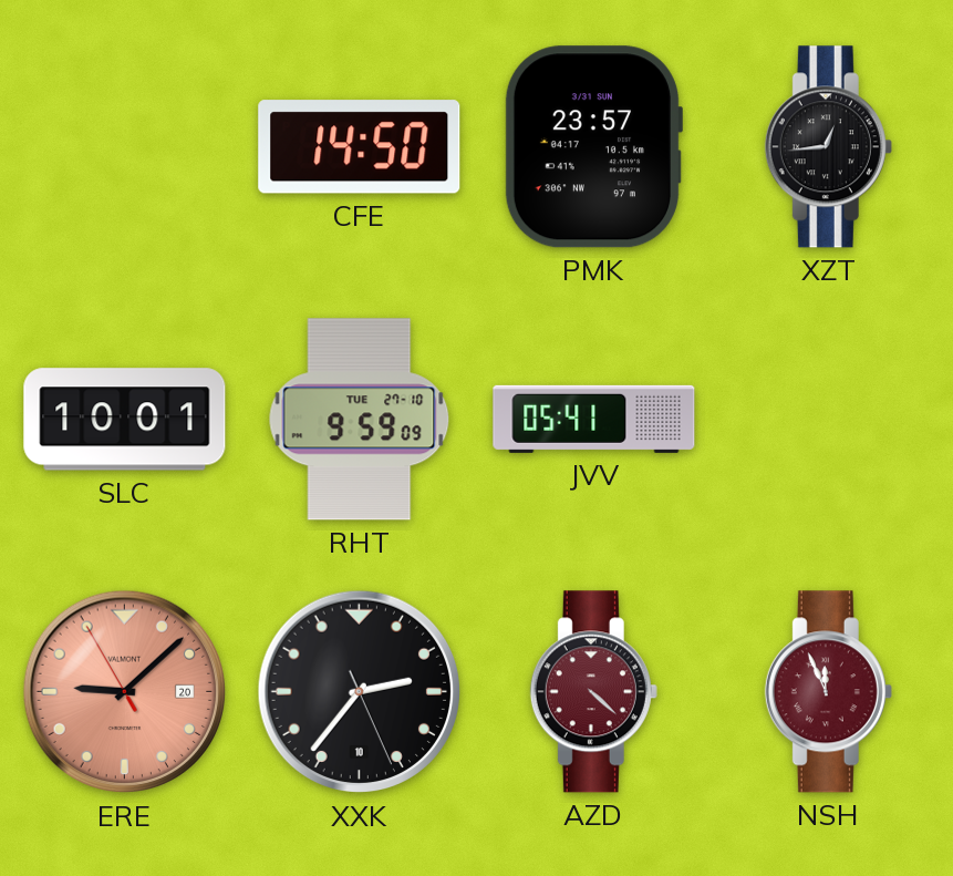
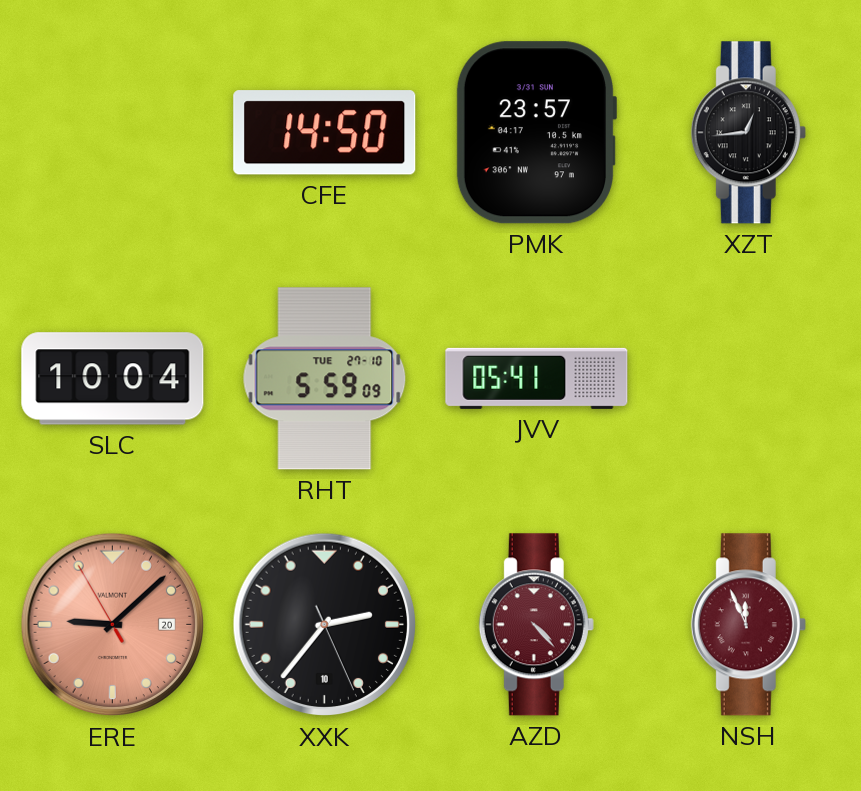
SLC: 10:01 -> 10:04 (113, 379)
RHT: 9:59 -> 5:59 (325, 379)
AZD: 4:22 -> 4:23 (536, 625)
